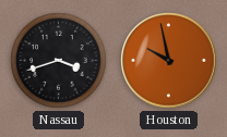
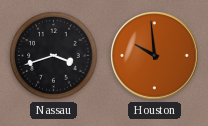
Houston: 9:58 -> 9:59 (155, 56)
